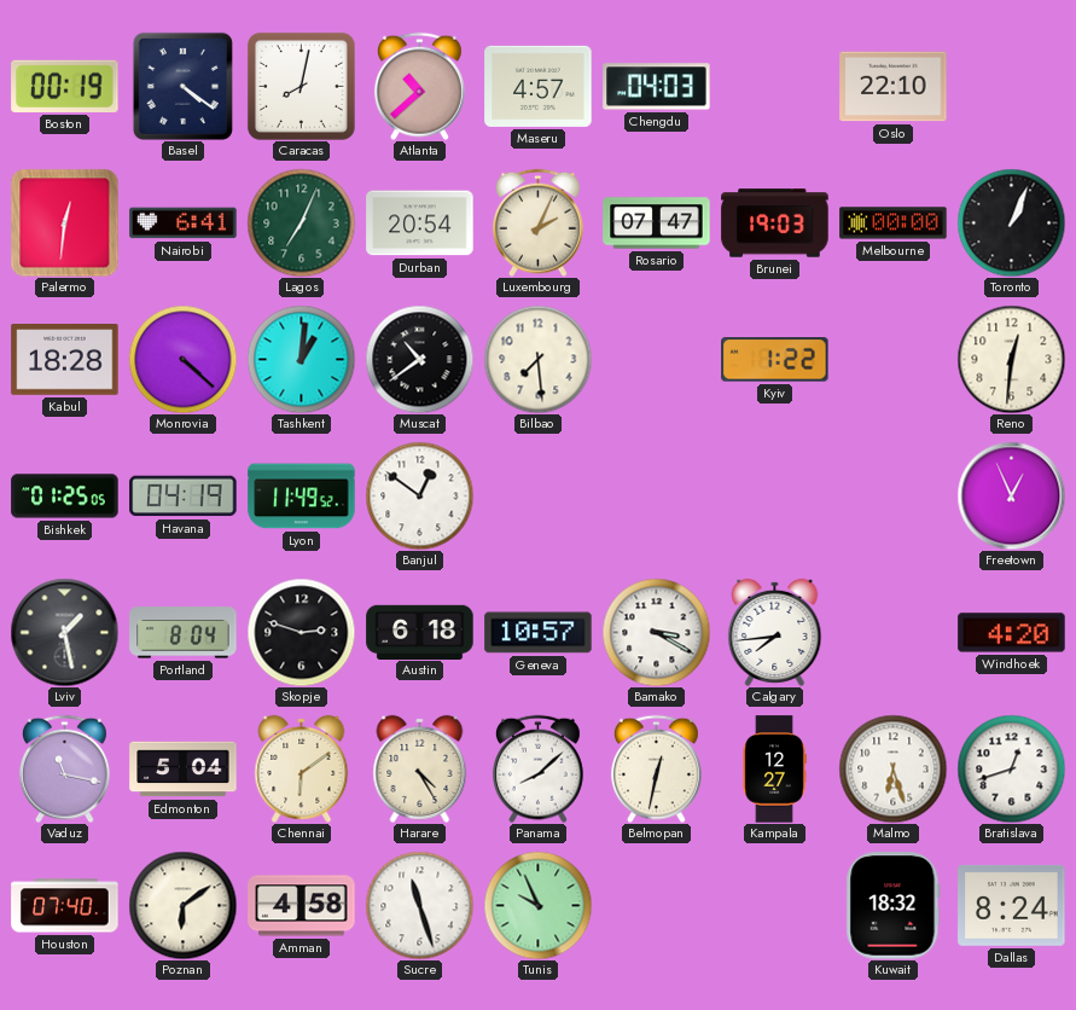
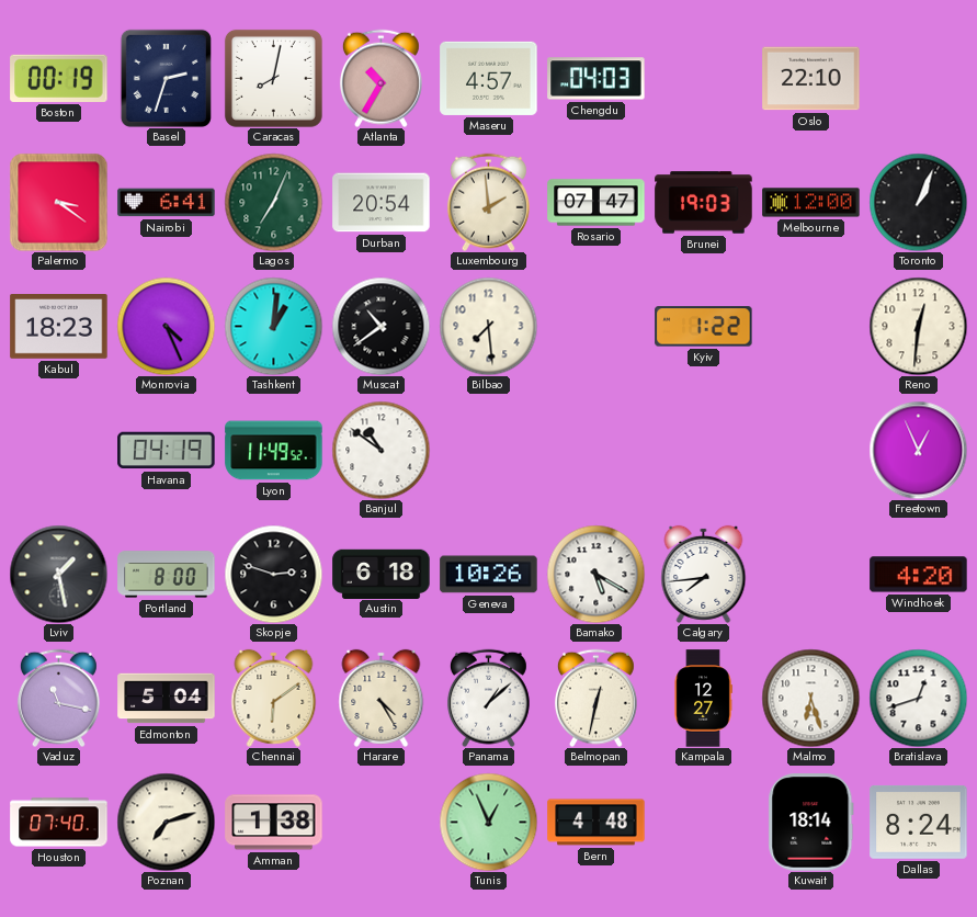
Basel: 4:21 -> 2:33 (166, 78)
Atlanta: 10:38 -> 10:35 (380, 78)
Palermo: 12:31 -> 3:21 (58, 202)
Luxembourg: 2:04 -> 1:59 (488, 202)
Melbourne: 00:00 -> 12:00 (811, 203)
Kabul: 18:28 -> 18:23 (59, 327)
Monrovia: 4:22 -> 4:26 (166, 326)
Bishkek: 01:25 -> none (65, 497)
Banjul: 12:51 -> 10:51 (380, 450)
Portland: 8:04 -> 8:00 (167, 575)
Geneva: 10:57 -> 10:26 (489, 575)
Bamako: 3:20 -> 5:20 (595, 574)
Panama: 8:08 -> 1:08 (488, 698)
Poznan: 6:09 -> 7:12 (166, 822)
Amman: 4:58 -> 1:38 (274, 823)
Sucre: 11:27 -> none (419, 905)
Tunis: 9:56 -> 12:56 (488, 822)
Bern: none -> 4:48 (597, 823)
Kuwait: 18:32 -> 18:14 (811, 823)
